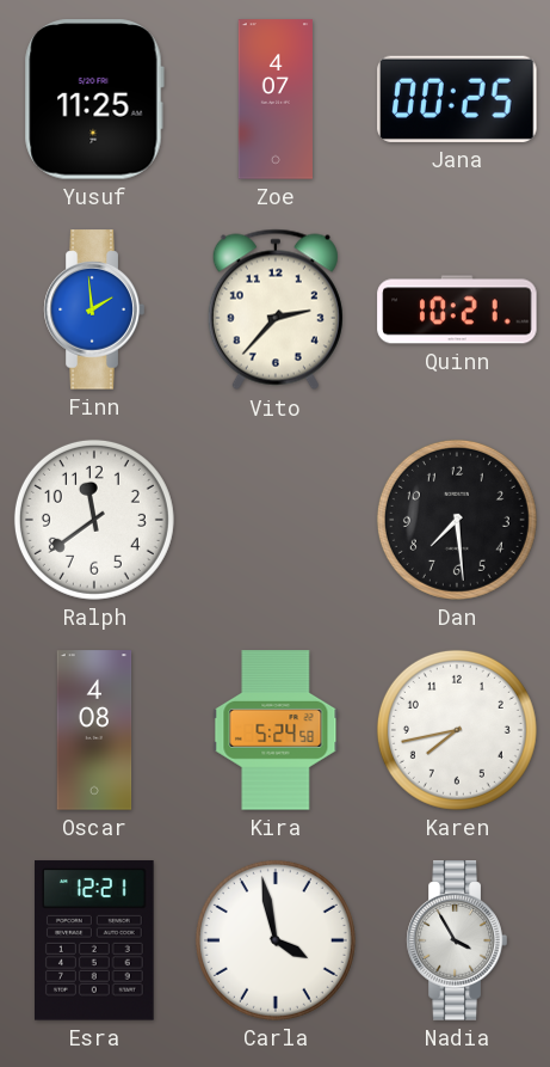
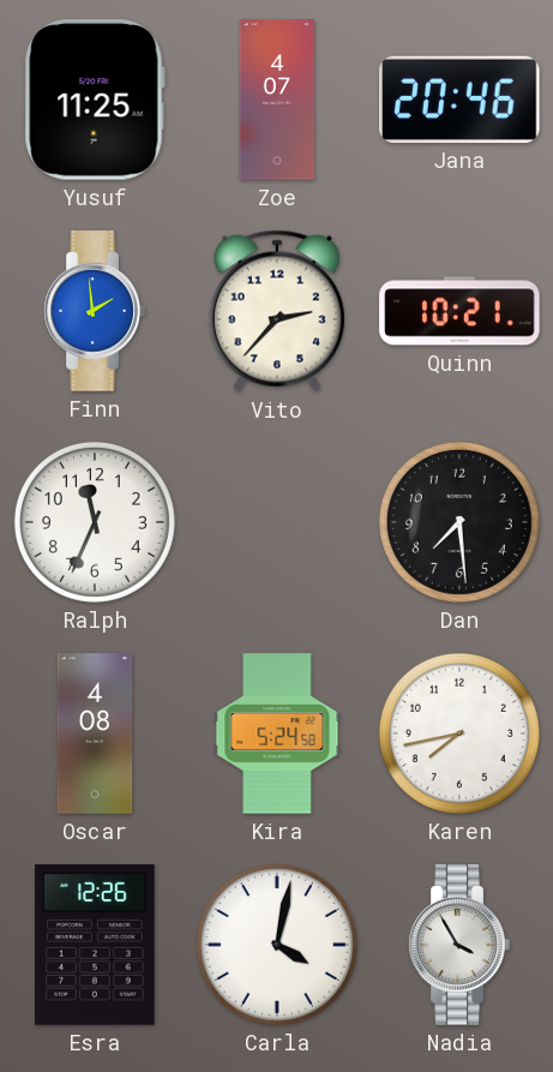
Jana: 00:25 -> 20:46 (459, 100)
Ralph: 11:39 -> 11:34 (95, 522)
Esra: 12:21 -> 12:26 (96, 945)
Carla: 3:58 -> 4:02 (277, 945)
